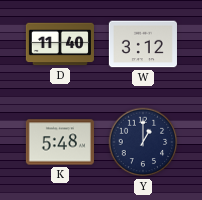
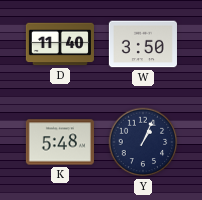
W: 3:12 -> 3:50 (143, 44)
Y: 1:00 -> 1:04 (143, 142)
